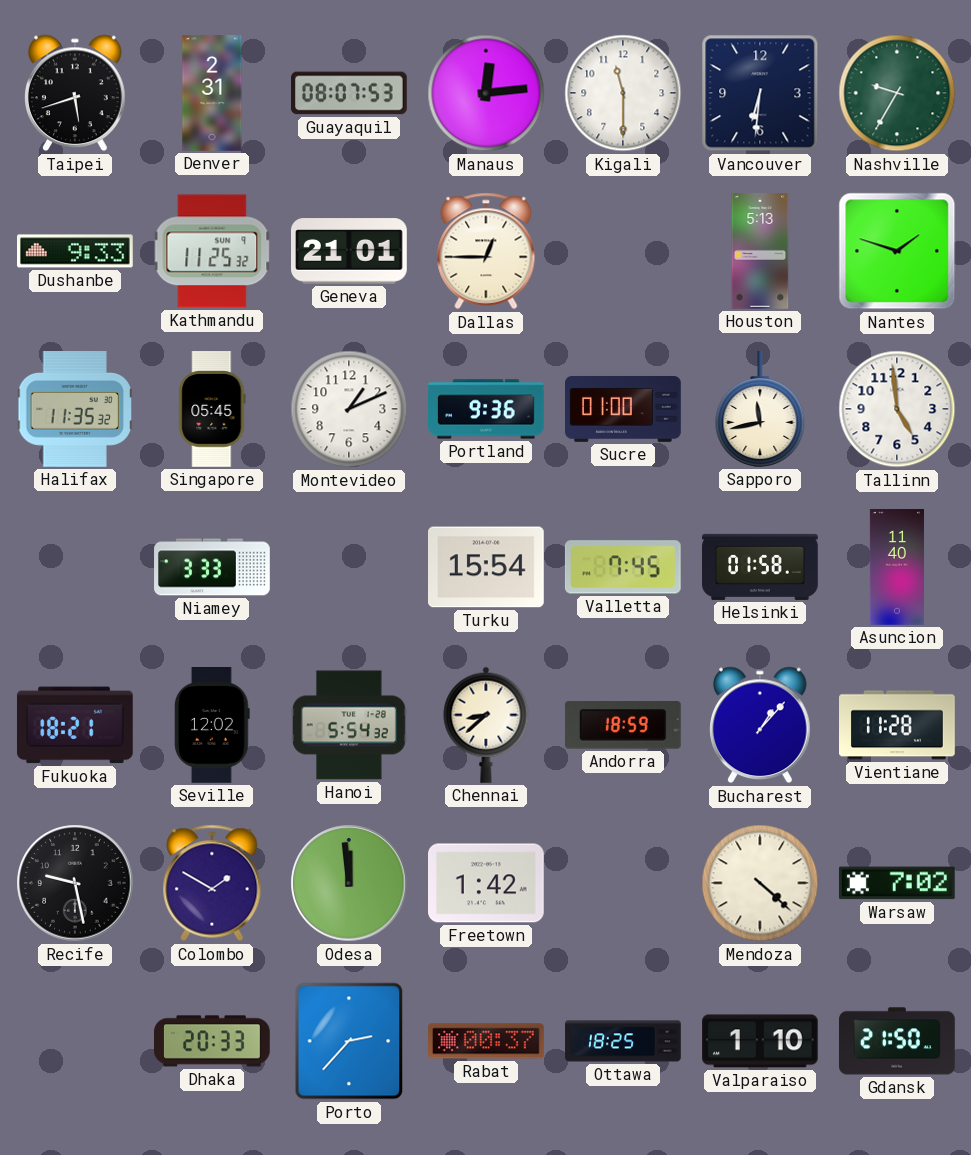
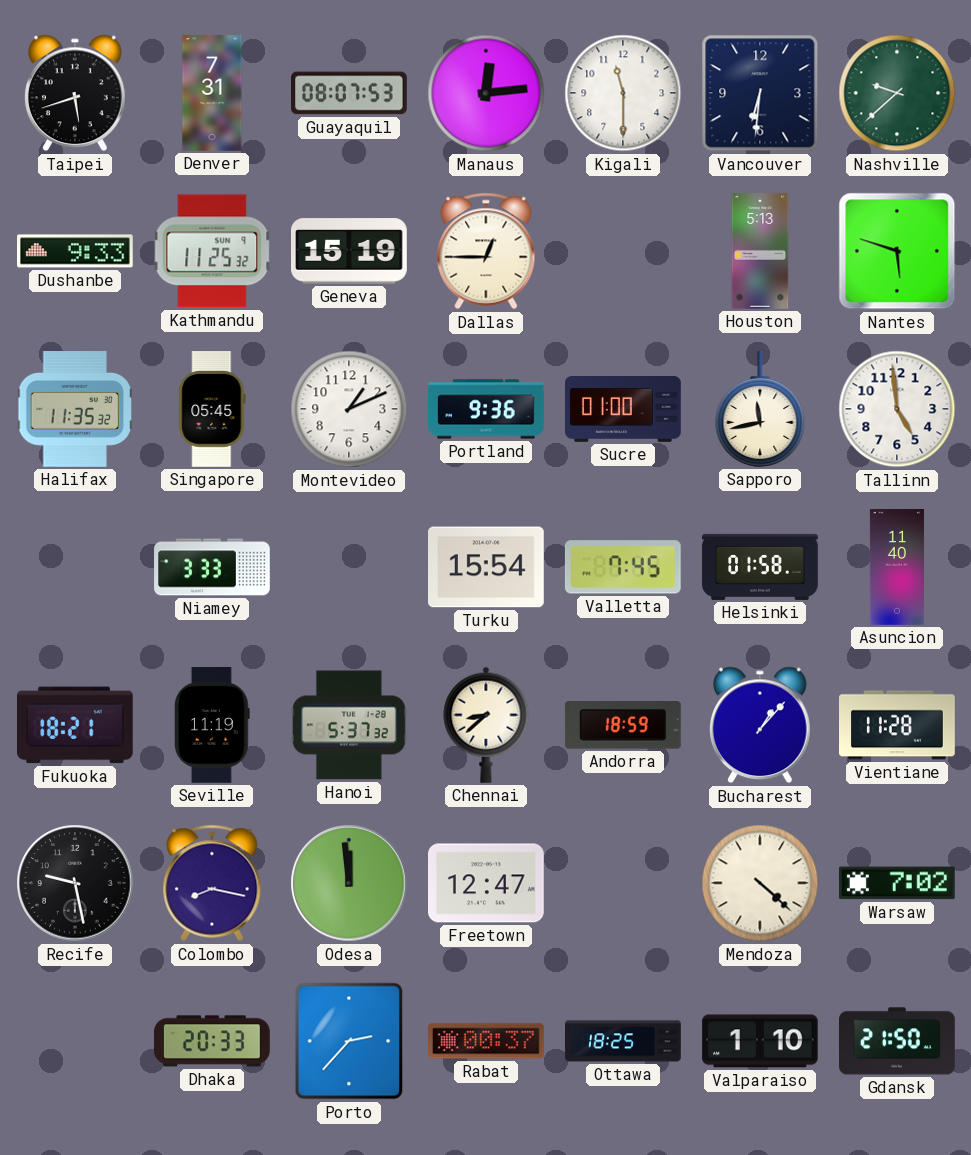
Denver: 2:31 -> 7:31 (212, 93)
Nashville: 9:35 -> 9:38 (897, 93)
Geneva: 21:01 -> 15:19 (350, 251)
Nantes: 1:48 -> 5:48 (897, 251)
Seville: 12:02 -> 11:19 (213, 726)
Hanoi: 5:54 -> 5:37 (350, 725)
Colombo: 1:50 -> 8:17 (212, 883)
Freetown: 1:42 -> 12:47 (487, 883)
